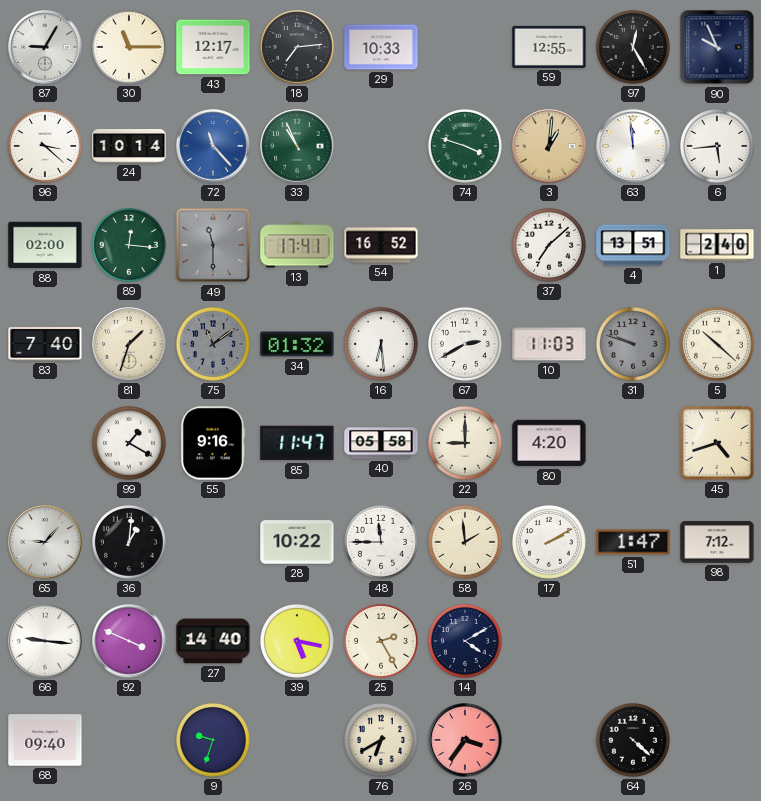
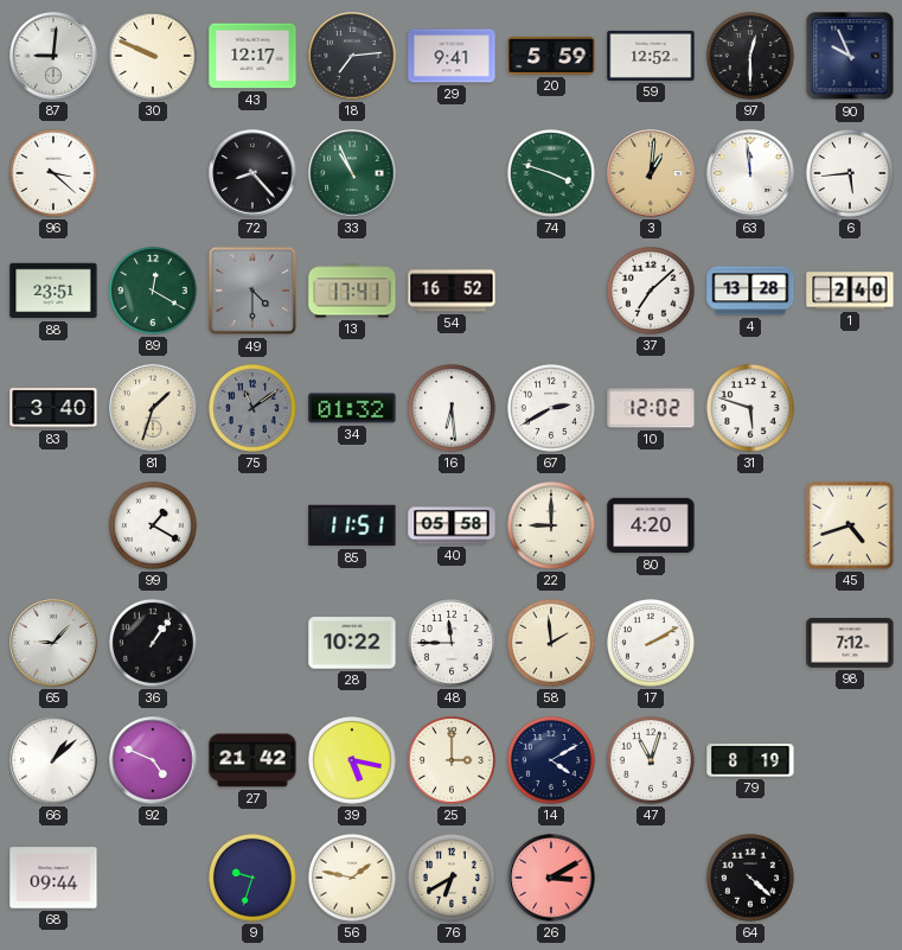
87: 9:05 -> 9:01 (53, 56)
30: 11:15 -> 9:49 (153, 56)
29: 10:33 -> 9:41 (452, 56)
20: none -> 5:59 (551, 56)
59: 12:55 -> 12:52 (651, 56)
97: 12:25 -> 12:30 (750, 56)
24: 10:14 -> none (129, 146)
72: 11:23 -> 8:23 (252, 173)
72 dial: blue -> black (252, 173)
88: 02:00 -> 23:51 (53, 291)
89: 12:16 -> 12:20 (153, 291)
49: 11:30 -> 4:30 (252, 291)
4: 13:51 -> 13:28 (750, 291)
83: 7:40 -> 3:40 (53, 408)
10: 11:03 -> 12:02 (651, 408)
31: 9:48 -> 5:48 (750, 408)
31 dial: grey -> white (750, 408)
5: 10:22 -> none (717, 344)
55: 9:16 -> none (213, 443)
85: 11:47 -> 11:51 (352, 525)
36: 1:01 -> 1:06 (153, 643)
51: 1:47 -> none (633, 542)
66: 9:16 -> 1:08 (53, 760)
92: 3:49 -> 4:49 (153, 760)
27: 14:40 -> 21:42 (252, 760)
25: 2:25 -> 3:00 (452, 760)
47: none -> 11:03 (651, 760)
79: none -> 8:19 (750, 761)
68: 09:40 -> 09:44 (53, 878)
56: none -> 1:47 (352, 878)
26: 3:36 -> 3:10 (551, 878)
